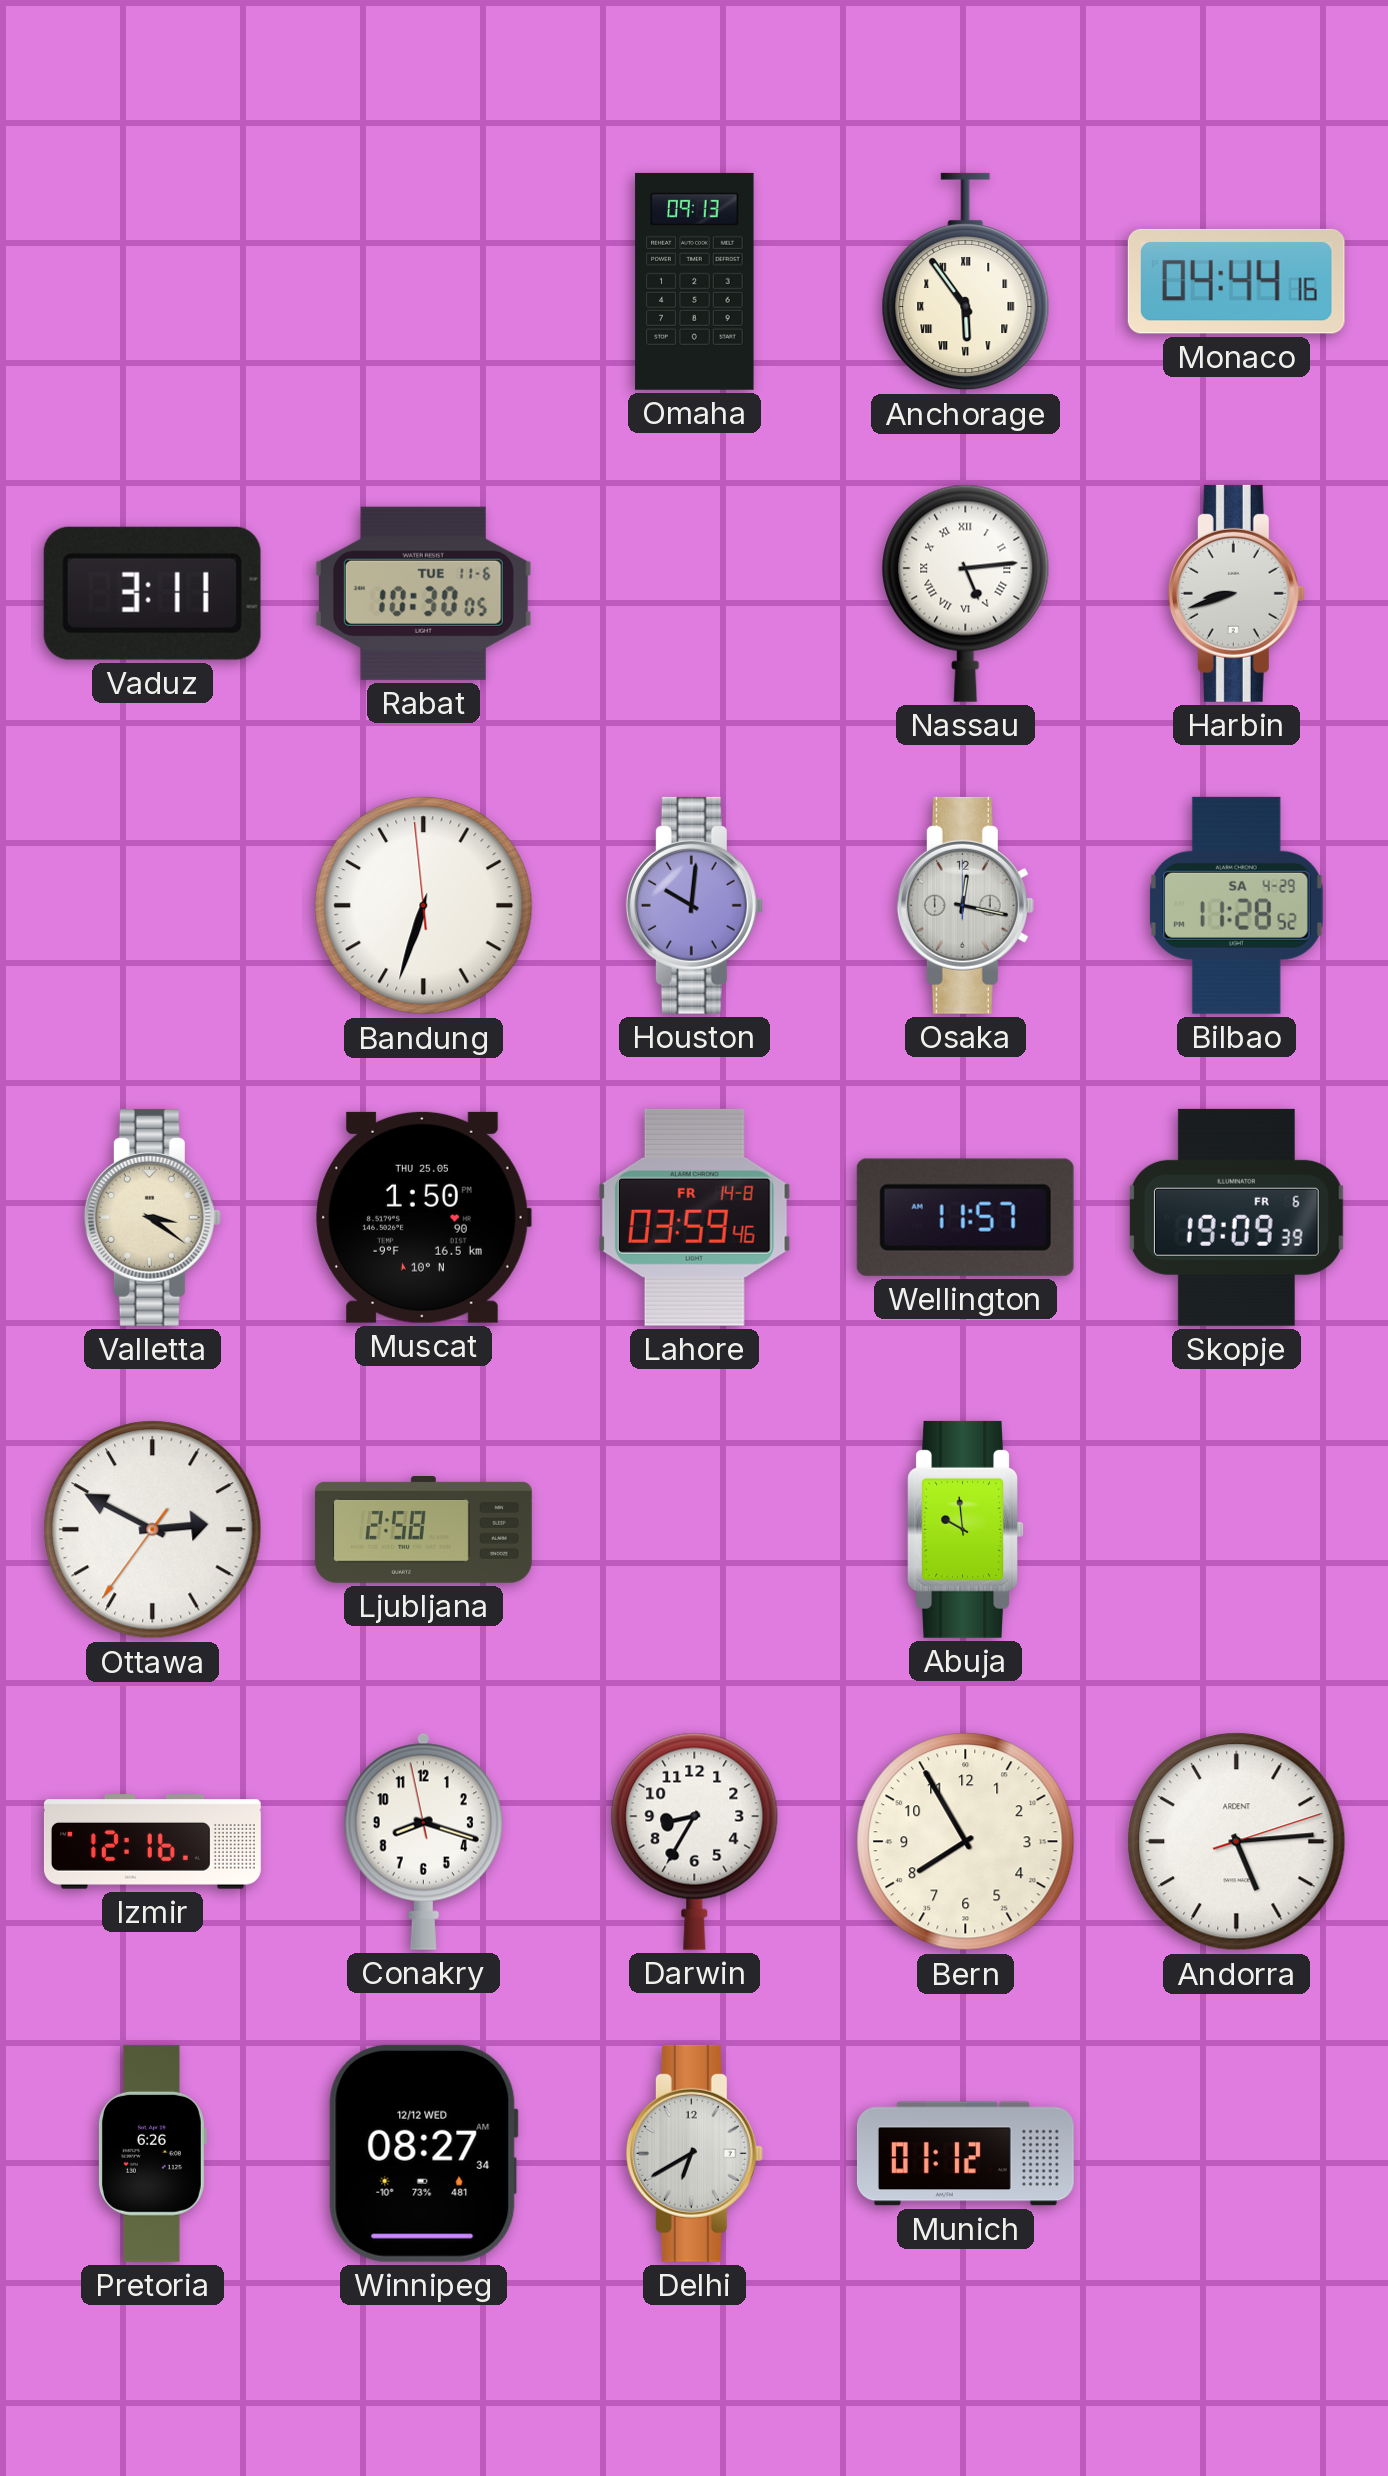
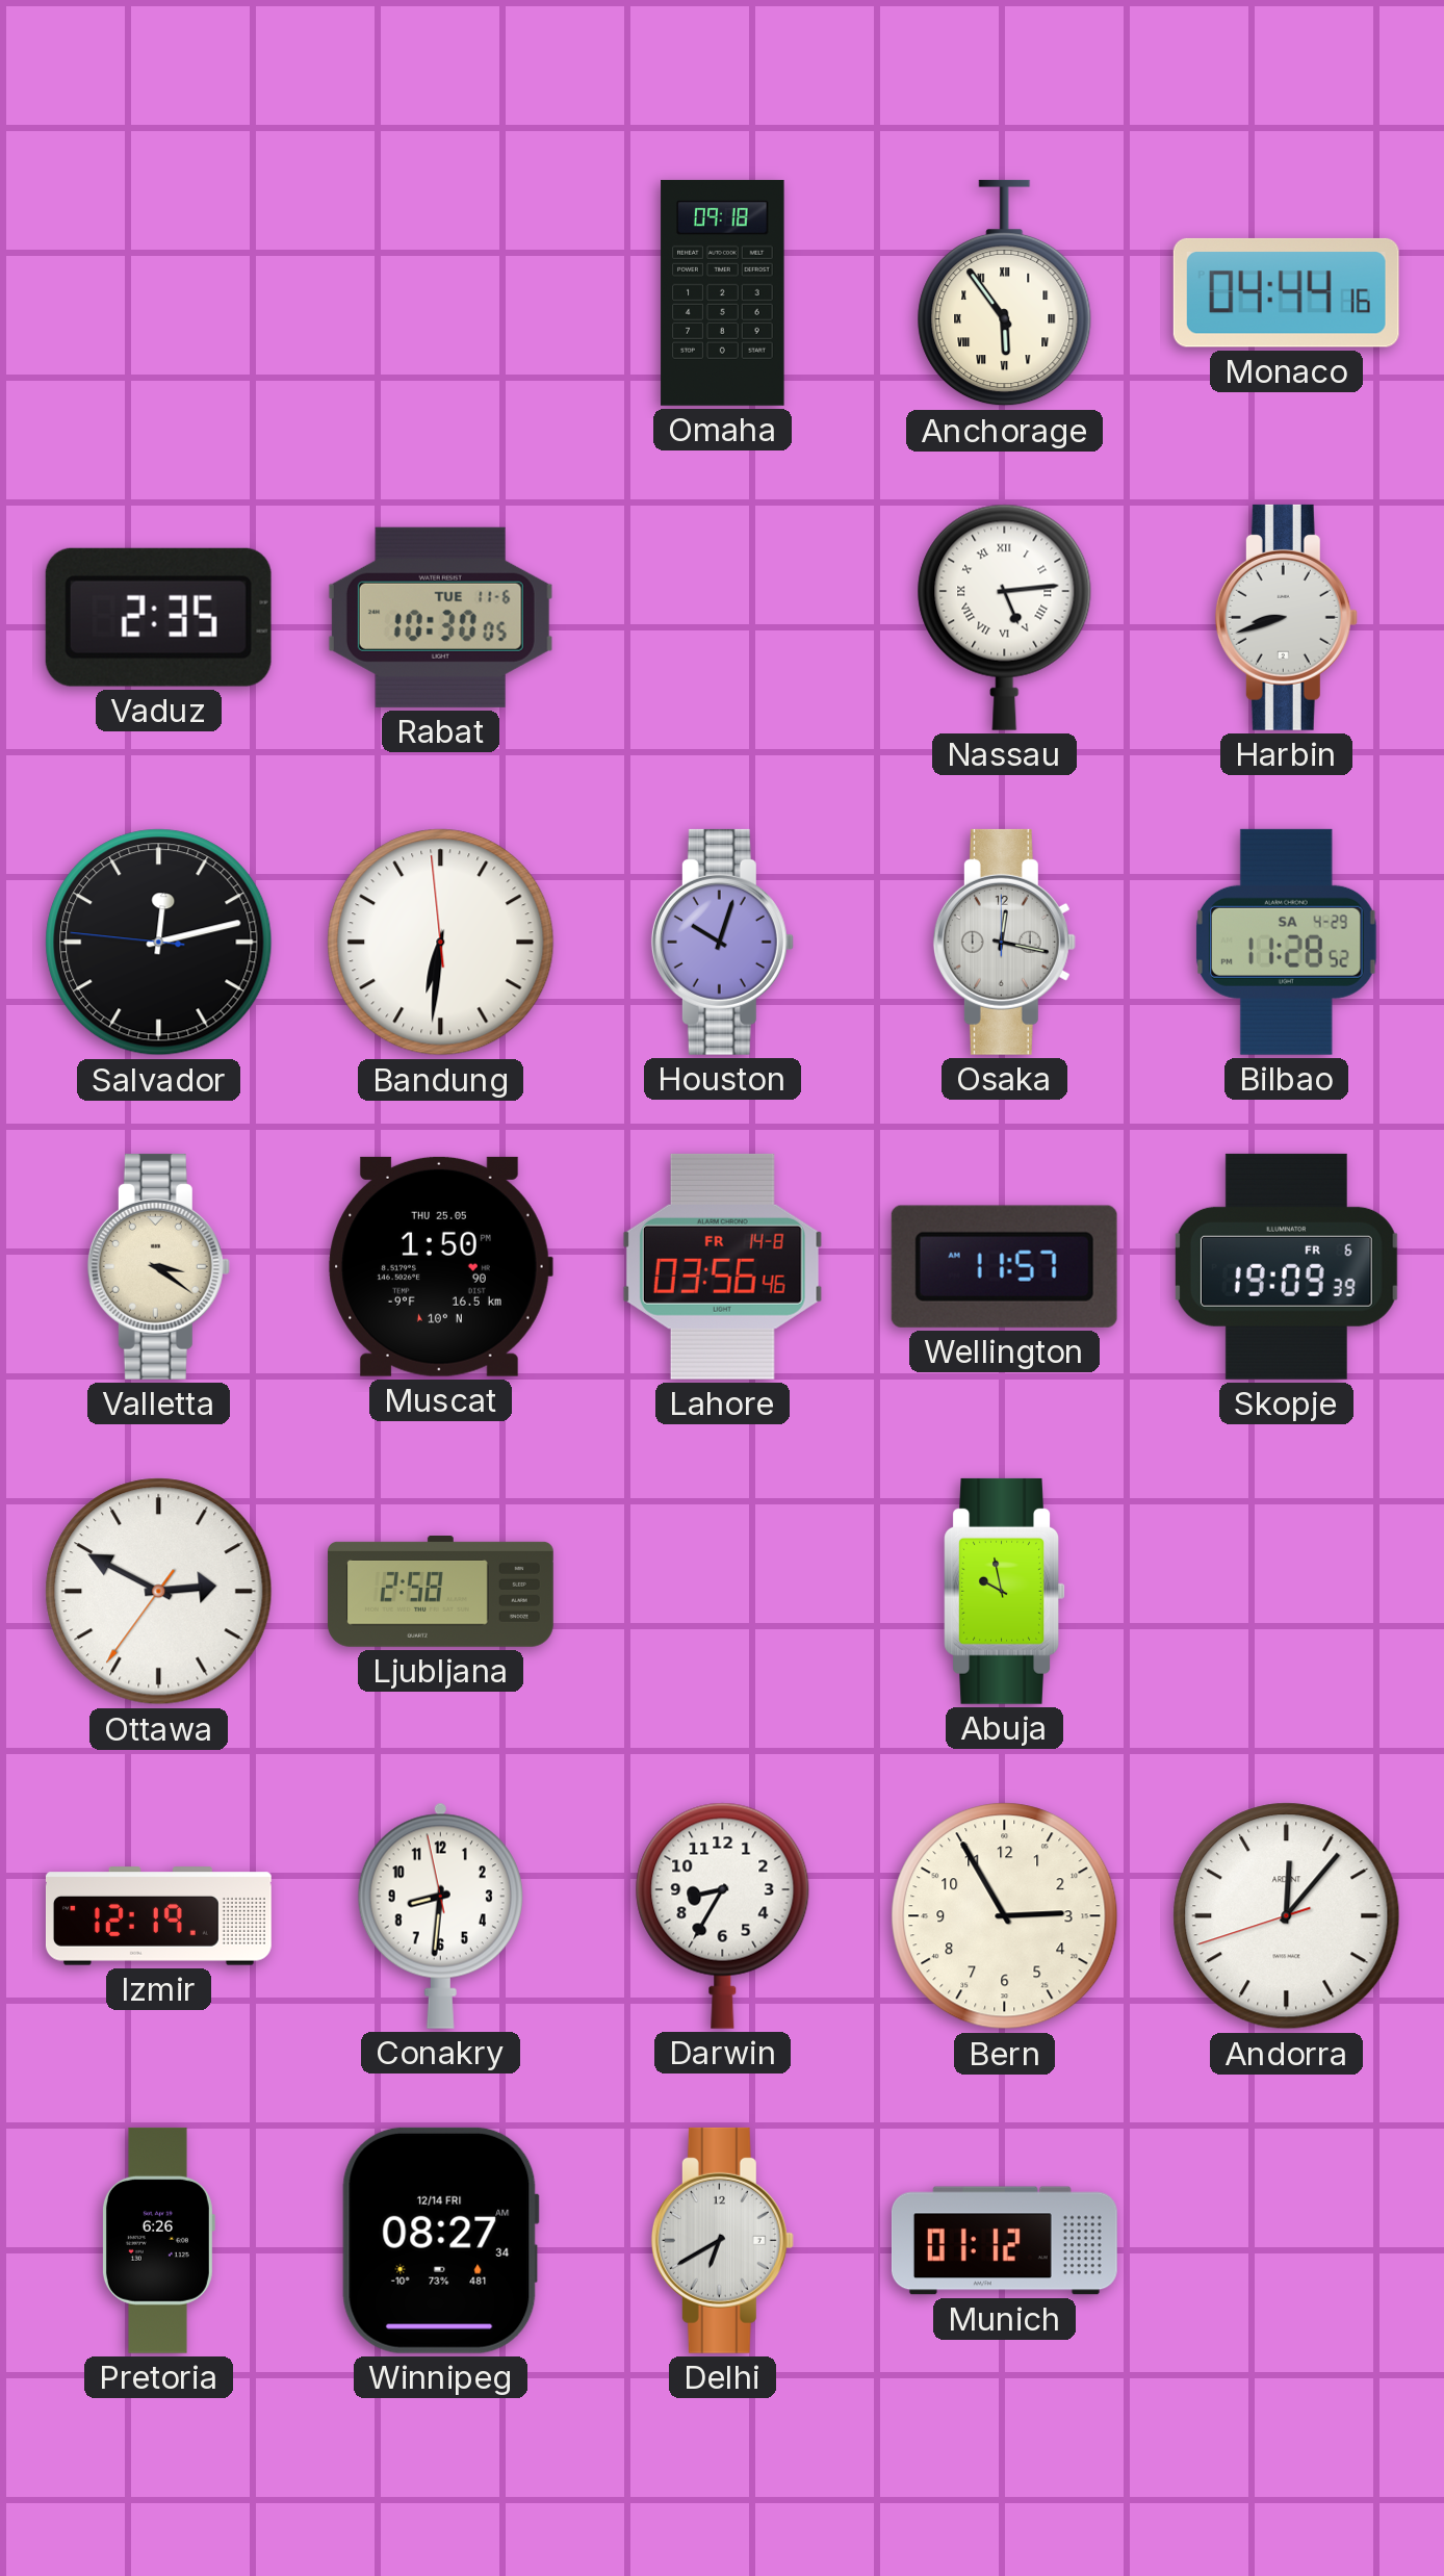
Omaha: 09:13 -> 09:18 (723, 292)
Vaduz: 3:11 -> 2:35 (158, 617)
Salvador: none -> 12:12 (159, 943)
Bandung: 6:32 -> 6:30 (441, 943)
Houston: 10:01 -> 10:03 (722, 942)
Lahore: 03:59 -> 03:56 (722, 1266)
Abuja: 9:59 -> 9:58 (1005, 1591)
Izmir: 12:16 -> 12:19 (158, 1916)
Conakry: 8:17 -> 8:30 (440, 1915)
Bern: 7:55 -> 2:55 (1005, 1916)
Andorra: 5:14 -> 12:06 (1287, 1916)
Winnipeg date: 12/12 WED -> 12/14 FRI (440, 2240)
